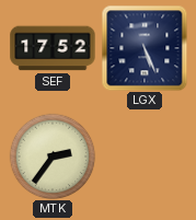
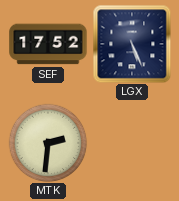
MTK: 2:36 -> 2:31 (48, 143)
